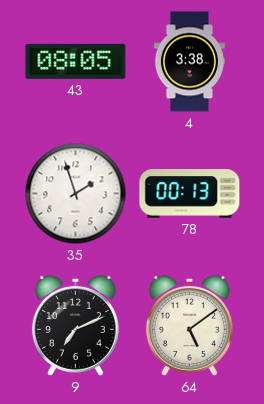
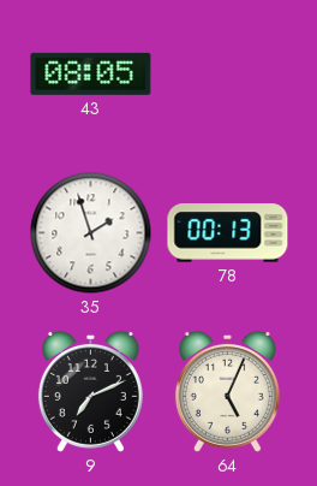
4: 3:38 -> none (189, 62)
64: 5:09 -> 5:04 (227, 391)
